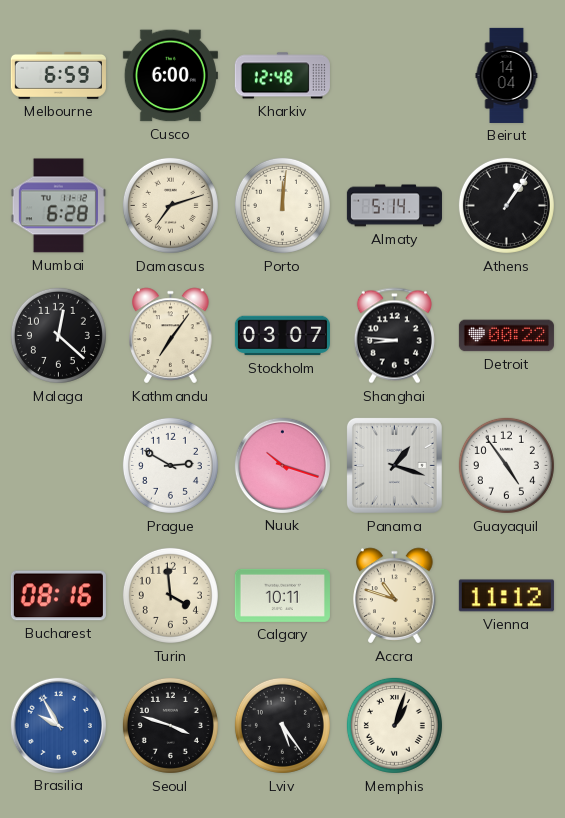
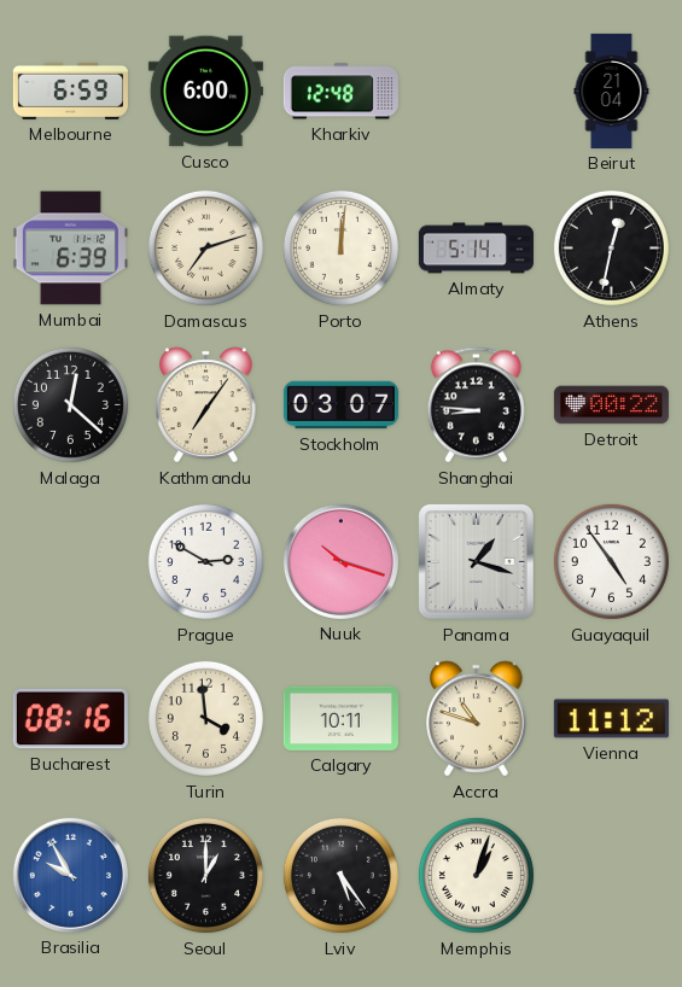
Beirut: 14:04 -> 21:04 (612, 90)
Mumbai: 6:28 -> 6:39 (70, 249)
Athens: 1:06 -> 12:32 (611, 247)
Seoul: 3:48 -> 1:00 (205, 875)
